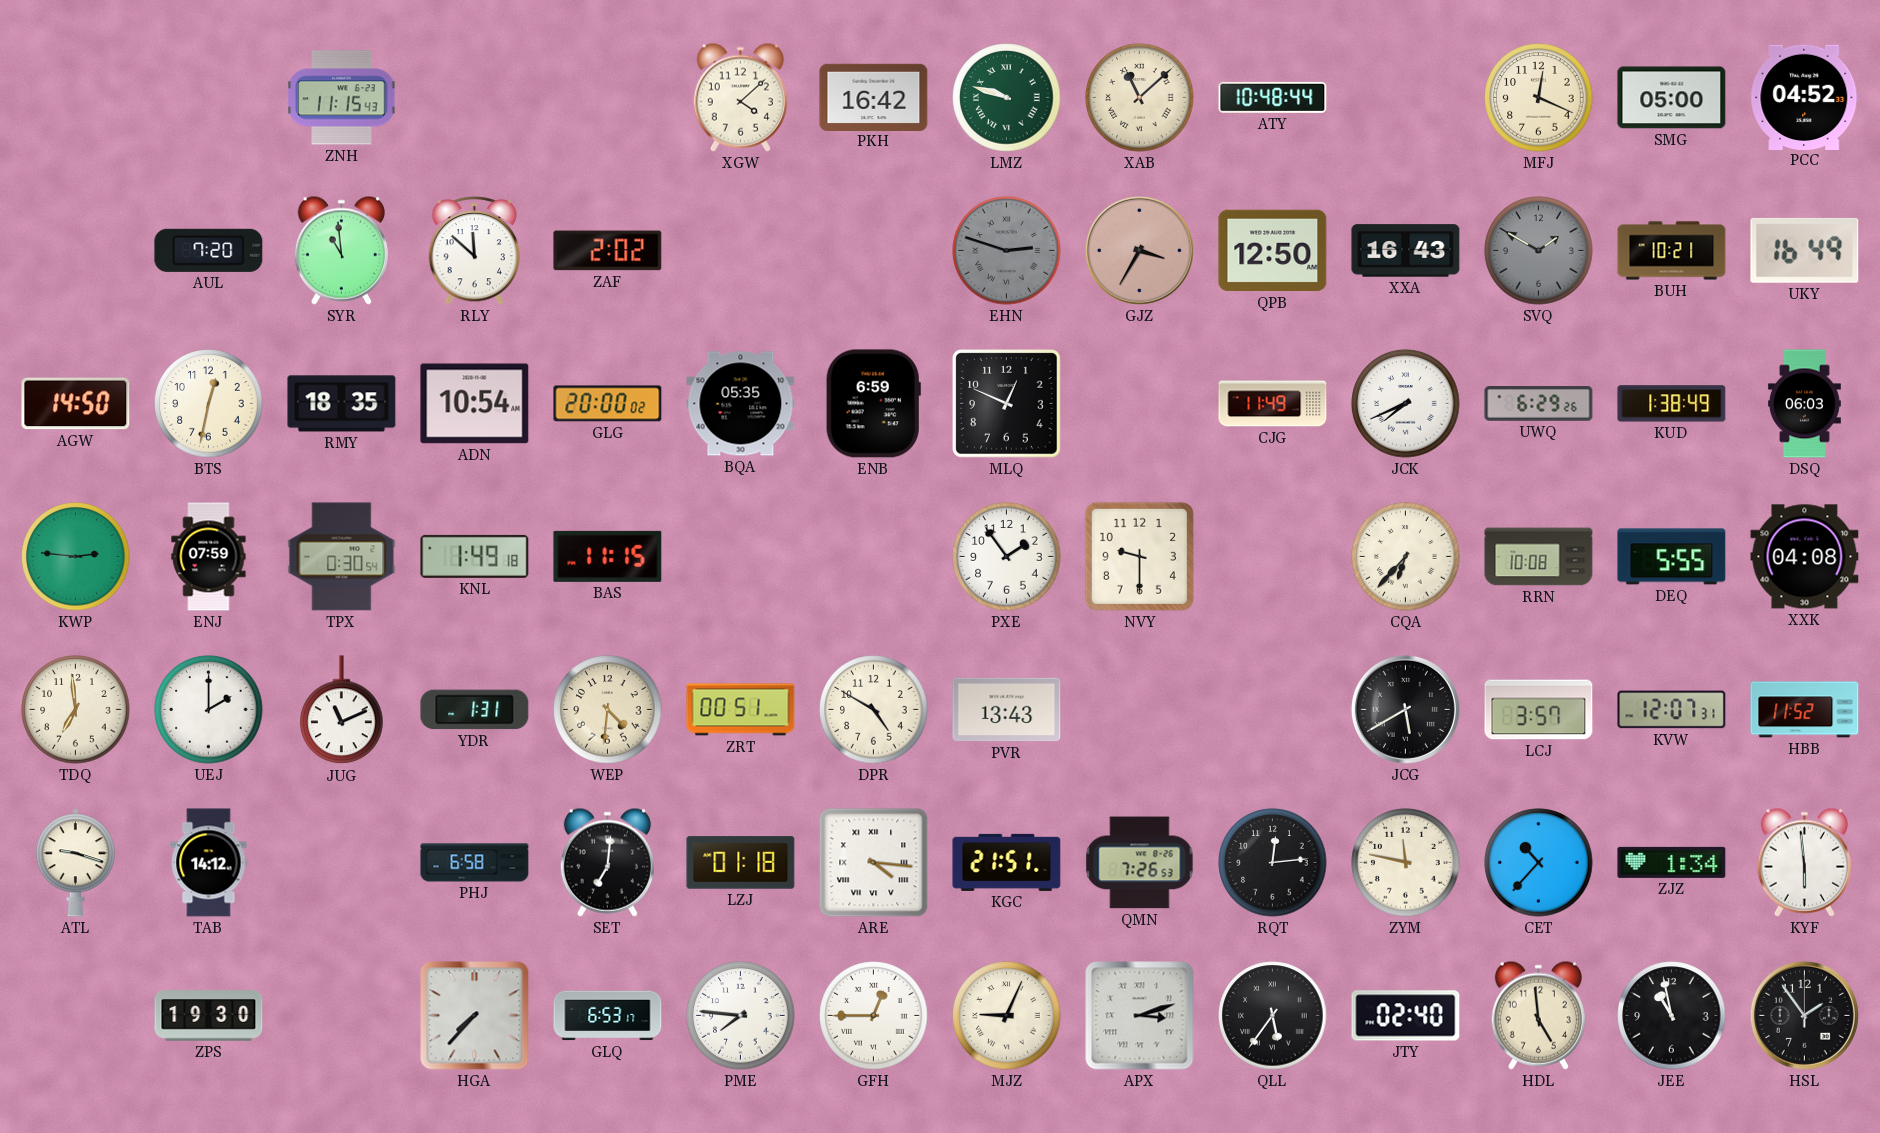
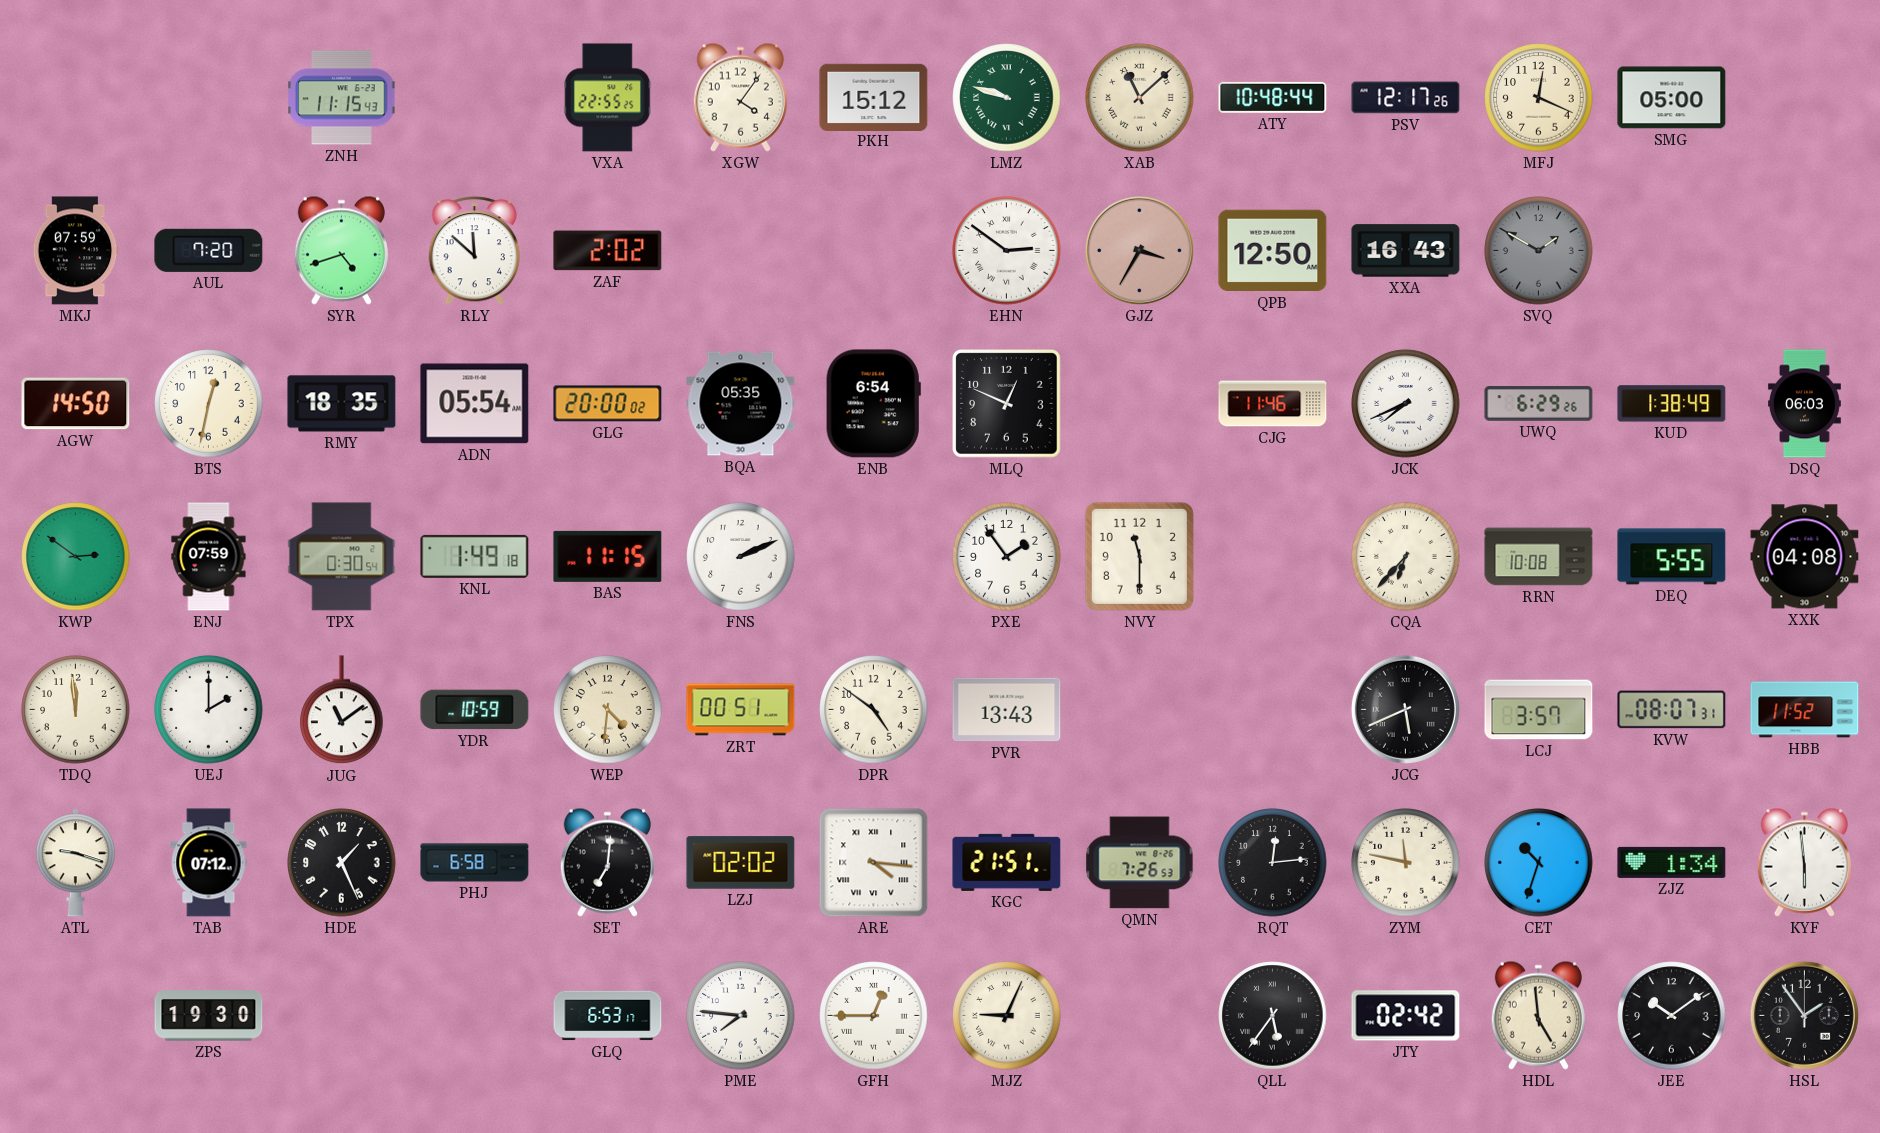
VXA: none -> 22:55 (608, 98)
XGW: 4:08 -> 4:06 (740, 97)
PKH: 16:42 -> 15:12 (874, 97)
PSV: none -> 12:17 (1406, 98)
PCC: 04:52 -> none (1805, 97)
MKJ: none -> 07:59 (75, 251)
SYR: 10:59 -> 4:42 (341, 250)
EHN: 2:48 -> 2:51 (1007, 251)
EHN dial: grey -> white (1007, 251)
BUH: 10:21 -> none (1672, 251)
UKY: 16:49 -> none (1805, 250)
ADN: 10:54 -> 05:54 (475, 404)
ENB: 6:59 -> 6:54 (873, 404)
CJG: 11:49 -> 11:46 (1273, 404)
KWP: 2:46 -> 2:51 (76, 557)
FNS: none -> 2:11 (741, 557)
NVY: 9:30 -> 11:30 (1139, 556)
TDQ: 6:59 -> 11:59 (76, 710)
JUG: 11:11 -> 11:09 (342, 710)
YDR: 1:31 -> 10:59 (475, 710)
DPR: 4:50 -> 4:51 (874, 710)
JCG: 5:40 -> 5:41 (1405, 709)
KVW: 12:07 -> 08:07 (1672, 710)
TAB: 14:12 -> 07:12 (209, 863)
HDE: none -> 1:26 (342, 863)
LZJ: 01:18 -> 02:02 (741, 863)
CET: 10:37 -> 10:33 (1539, 863)
HGA: 7:37 -> none (475, 1016)
APX: 3:12 -> none (1140, 1016)
JTY: 02:40 -> 02:42 (1406, 1016)
JEE: 10:58 -> 10:09 (1672, 1016)
